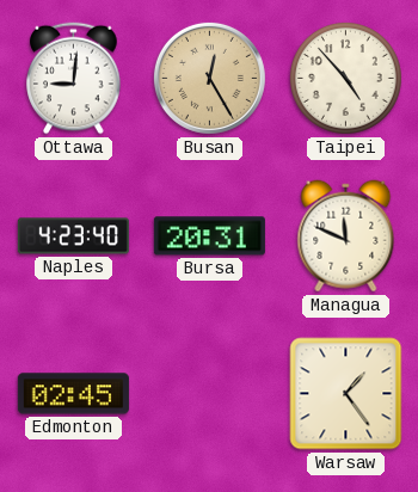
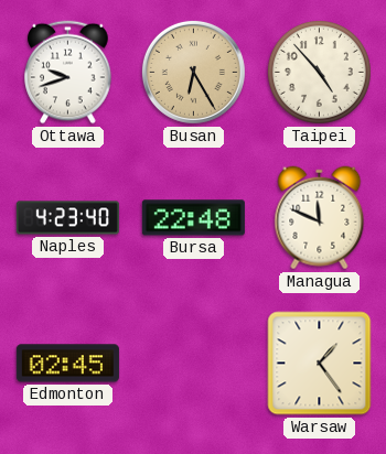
Ottawa: 9:01 -> 9:42 (68, 73)
Busan: 12:25 -> 6:25 (193, 72)
Bursa: 20:31 -> 22:48 (193, 218)
